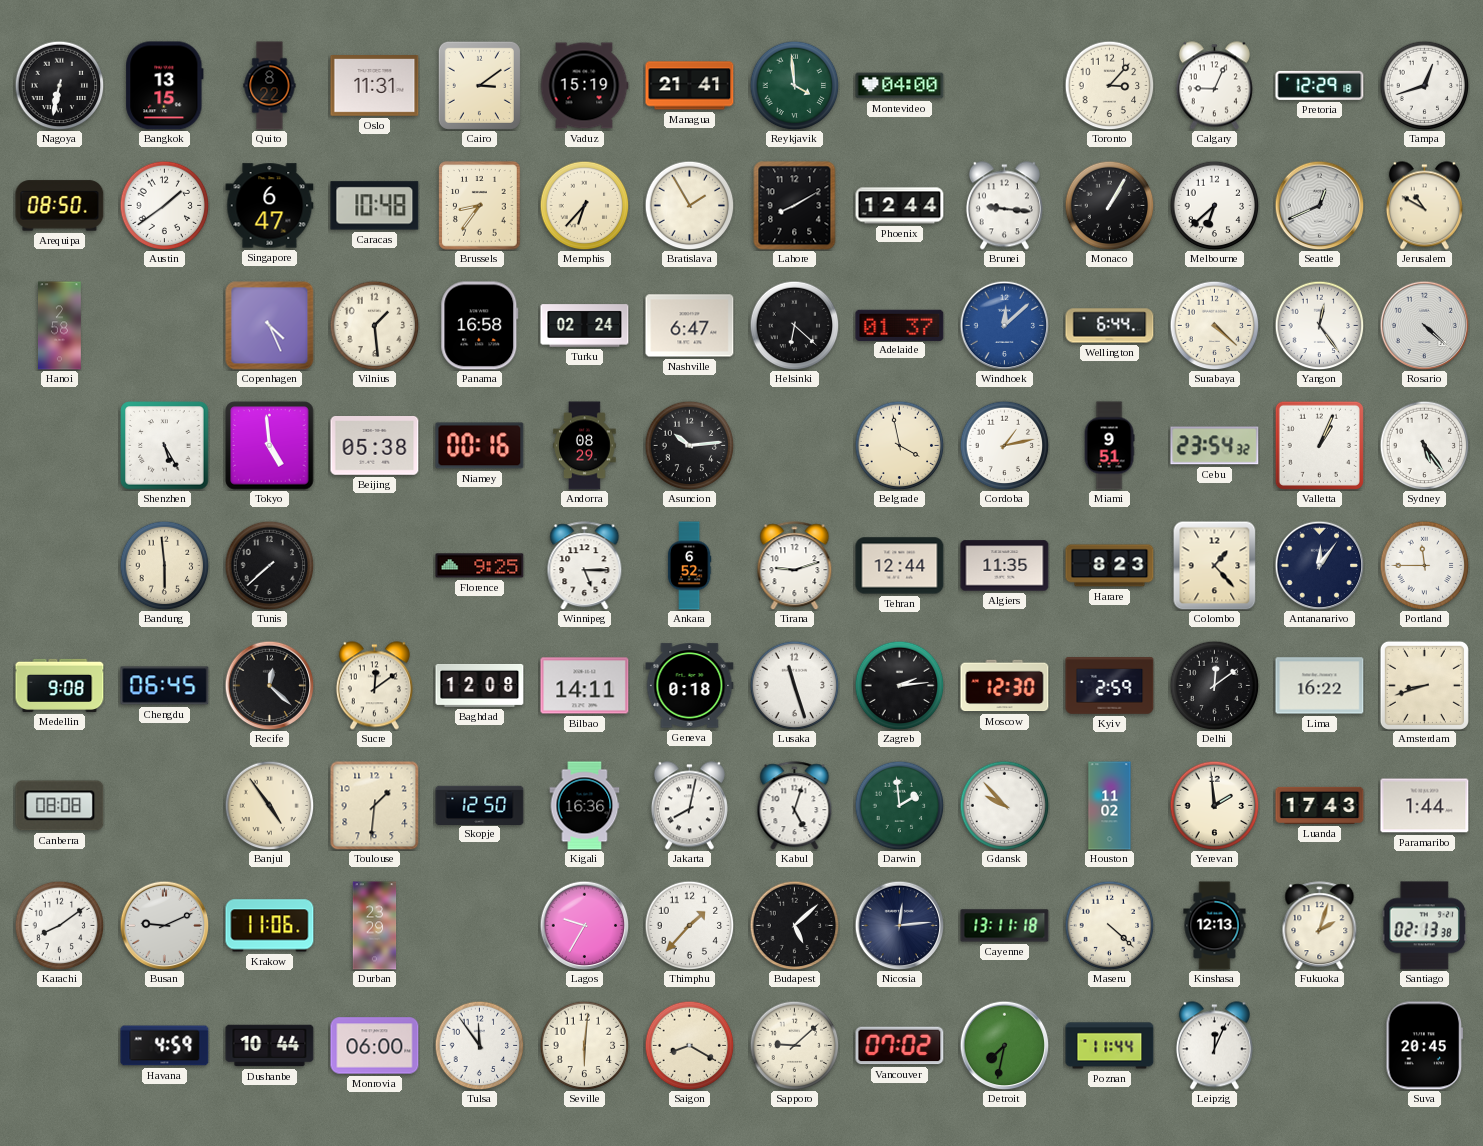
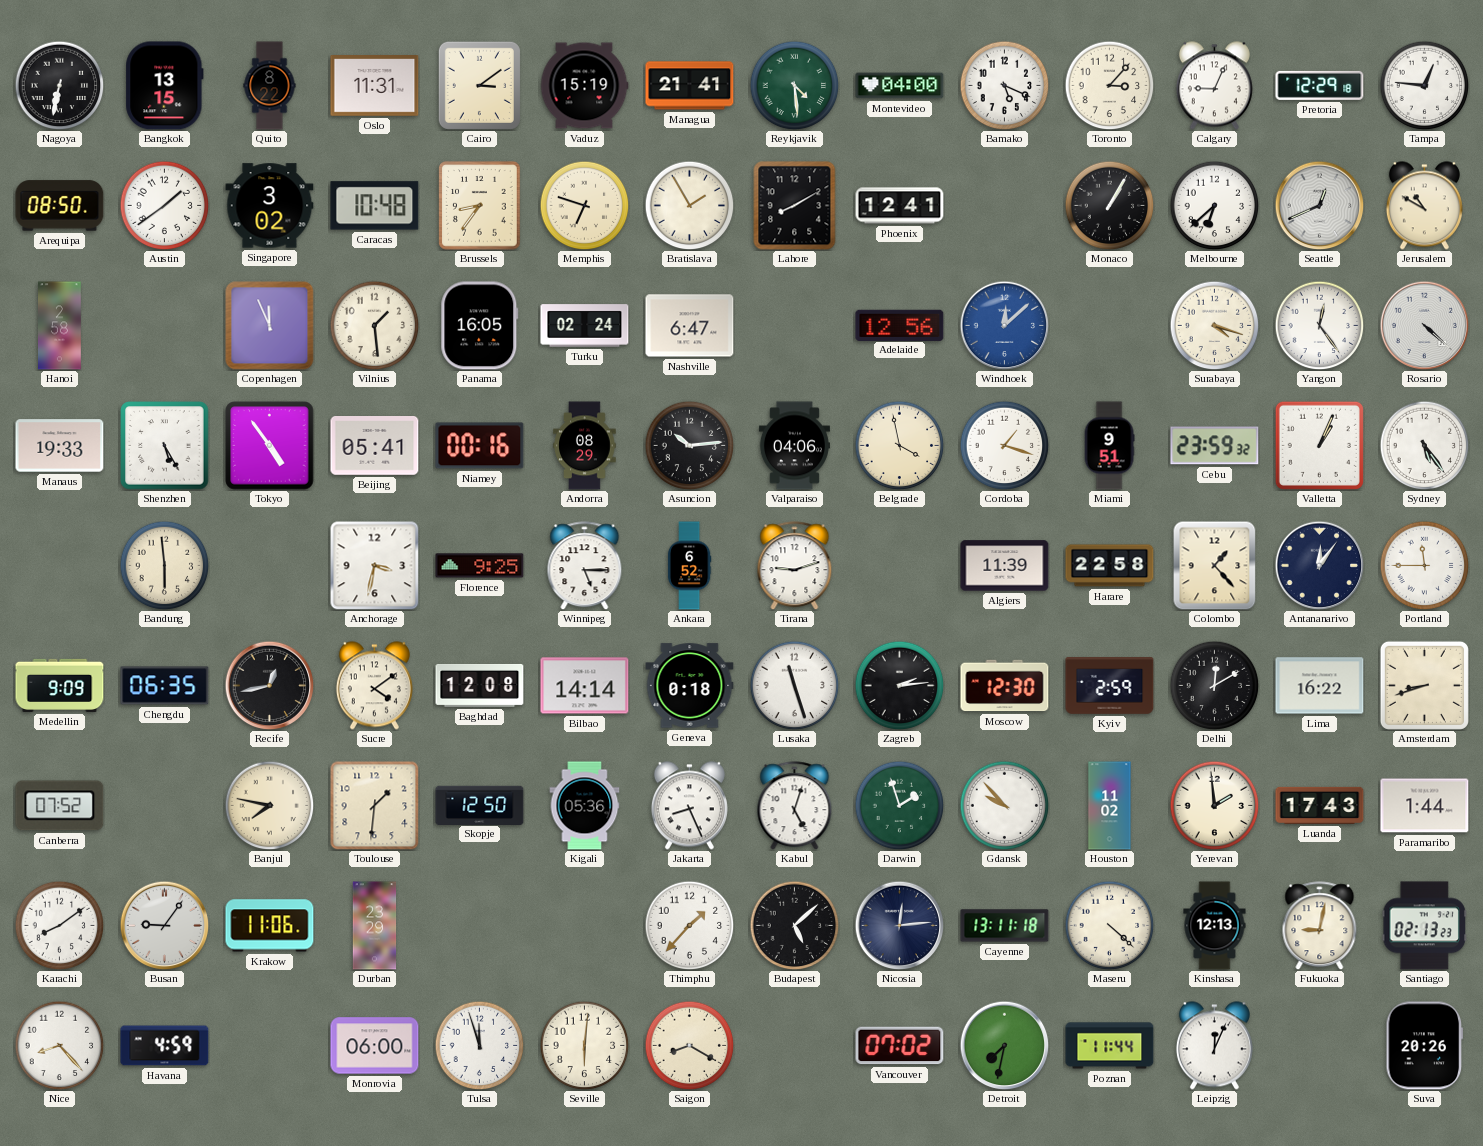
Reykjavik: 3:59 -> 4:29 (794, 85)
Bamako: none -> 5:19 (1004, 85)
Tampa: 12:42 -> 12:46 (1424, 85)
Singapore: 6:47 -> 3:02 (270, 206)
Memphis: 6:37 -> 6:48 (584, 205)
Phoenix: 12:44 -> 12:41 (900, 206)
Brunei: 9:16 -> none (1004, 206)
Copenhagen: 4:26 -> 11:56 (270, 326)
Panama: 16:58 -> 16:05 (480, 326)
Helsinki: 6:22 -> none (794, 325)
Adelaide: 01:37 -> 12:56 (900, 325)
Wellington: 6:44 -> none (1110, 326)
Surabaya: 4:22 -> 4:18 (1214, 325)
Manaus: none -> 19:33 (60, 446)
Tokyo: 4:59 -> 4:54 (270, 446)
Beijing: 05:38 -> 05:41 (375, 446)
Valparaiso: none -> 04:06 (794, 446)
Cordoba: 1:13 -> 1:18 (1004, 445)
Cebu: 23:54 -> 23:59 (1215, 446)
Tunis: 7:38 -> none (269, 565)
Anchorage: none -> 3:32 (374, 565)
Tehran: 12:44 -> none (900, 566)
Algiers: 11:35 -> 11:39 (1005, 566)
Harare: 8:23 -> 22:58 (1110, 566)
Medellin: 9:08 -> 9:09 (60, 685)
Chengdu: 06:45 -> 06:35 (165, 686)
Recife: 12:22 -> 12:43 (269, 685)
Sucre: 12:09 -> 4:09 (374, 686)
Bilbao: 14:11 -> 14:14 (585, 686)
Delhi: 12:09 -> 12:10 (1214, 685)
Canberra: 08:08 -> 07:52 (60, 806)
Banjul: 4:54 -> 7:47 (269, 805)
Kigali: 16:36 -> 05:36 (585, 806)
Jakarta: 8:02 -> 8:26 (689, 806)
Darwin: 1:59 -> 1:57 (899, 805)
Busan: 9:11 -> 9:06 (164, 925)
Lagos: 9:35 -> none (584, 925)
Fukuoka: 2:03 -> 9:02 (1320, 926)
Santiago: 02:13:38 -> 02:13:23 (1425, 926)
Nice: none -> 8:23 (59, 1045)
Dushanbe: 10:44 -> none (270, 1046)
Tulsa: 11:54 -> 11:57 (479, 1045)
Sapporo: 9:08 -> none (794, 1045)
Suva: 20:45 -> 20:26 (1425, 1046)
